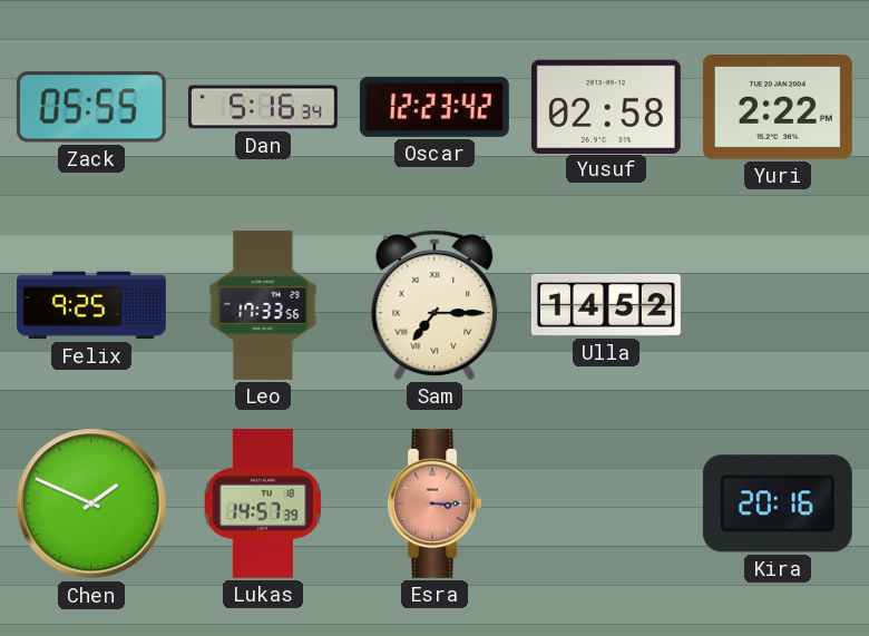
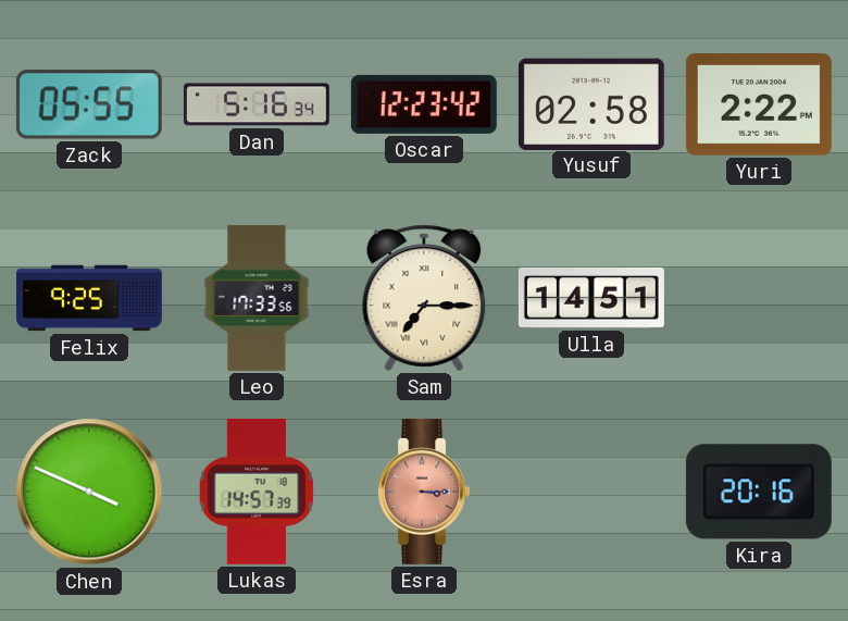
Ulla: 14:52 -> 14:51 (591, 298)
Chen: 1:49 -> 3:49 (89, 492)
